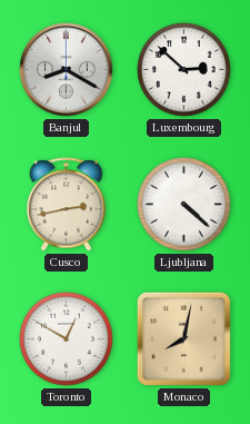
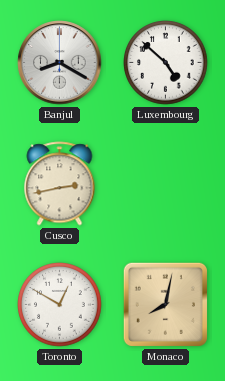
Luxembourg: 2:52 -> 4:52 (166, 63)
Ljubljana: 4:22 -> none (184, 205)
